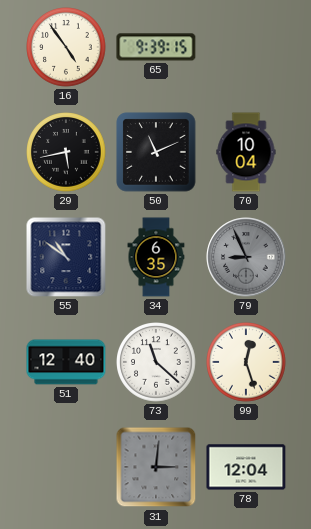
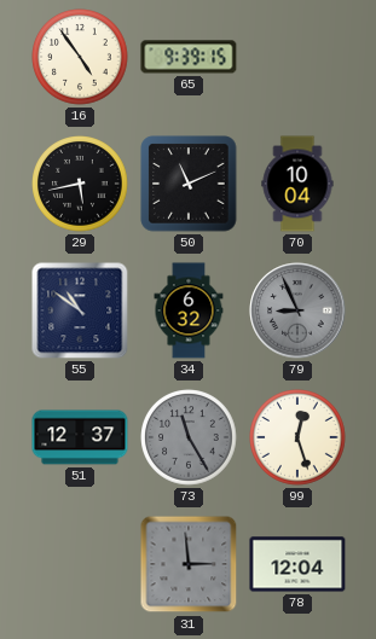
34: 6:35 -> 6:32 (189, 310)
51: 12:40 -> 12:37 (80, 437)
73: 11:22 -> 11:25 (189, 437)
73 dial: white -> grey (189, 437)
31: 3:01 -> 2:59 (189, 564)
